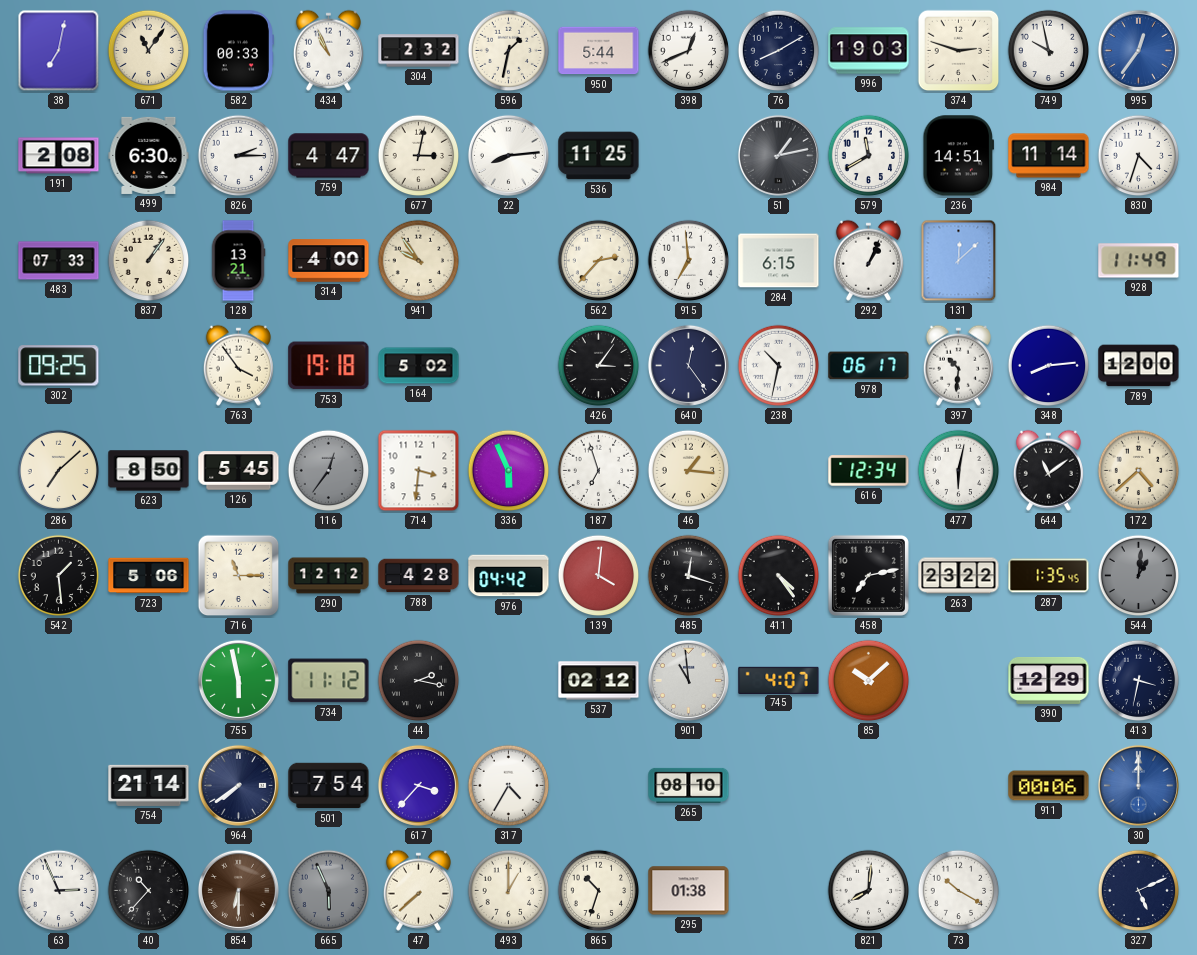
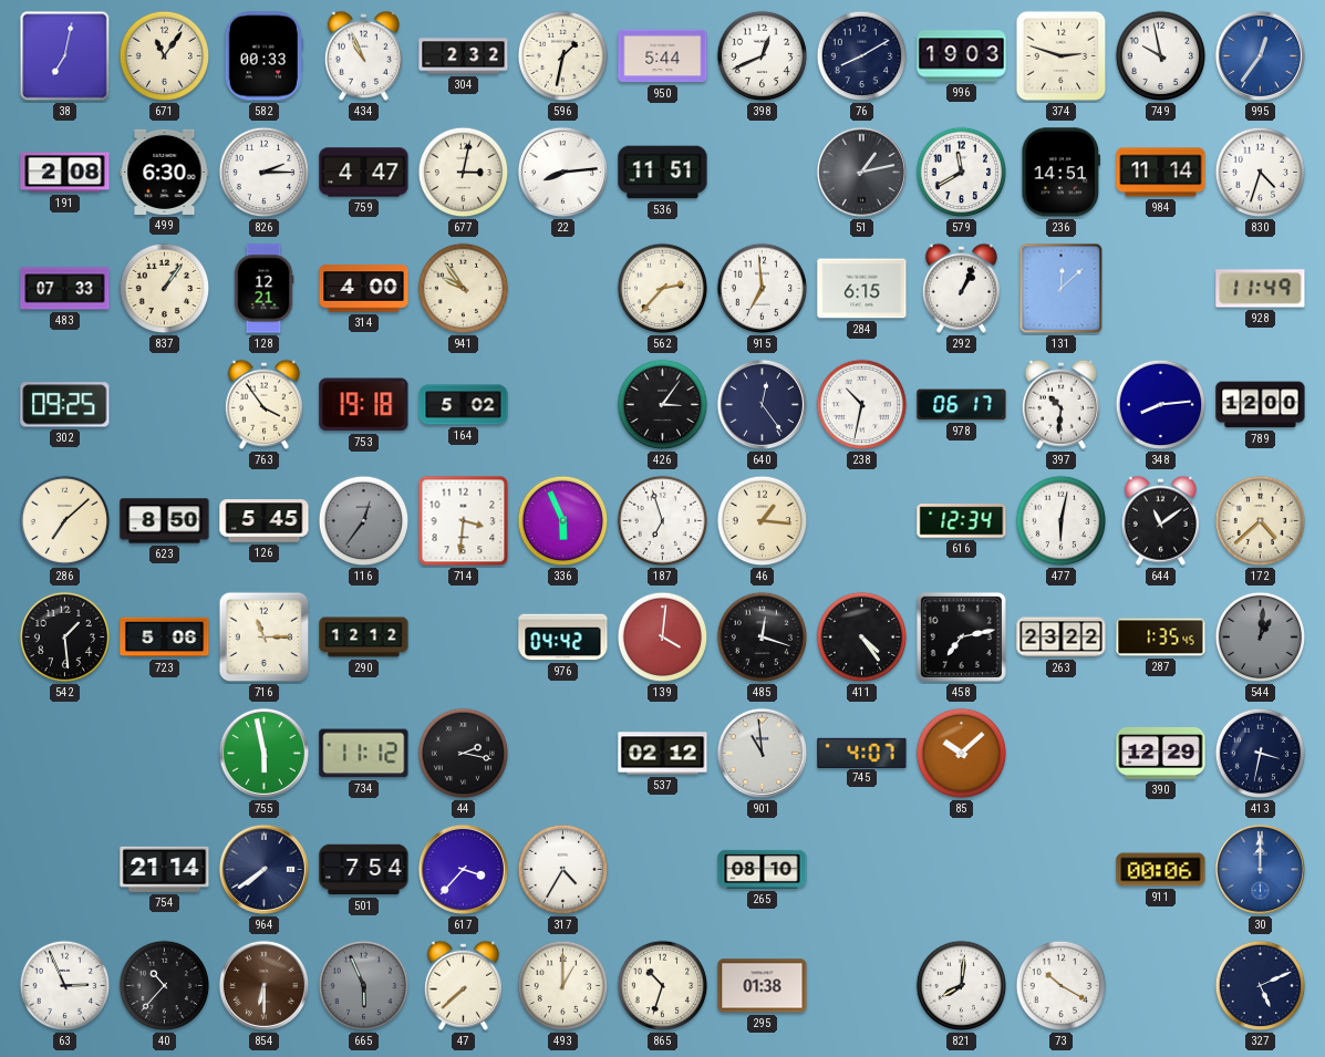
536: 11:25 -> 11:51 (663, 173)
128: 13:21 -> 12:21 (263, 289)
788: 4:28 -> none (419, 576)
